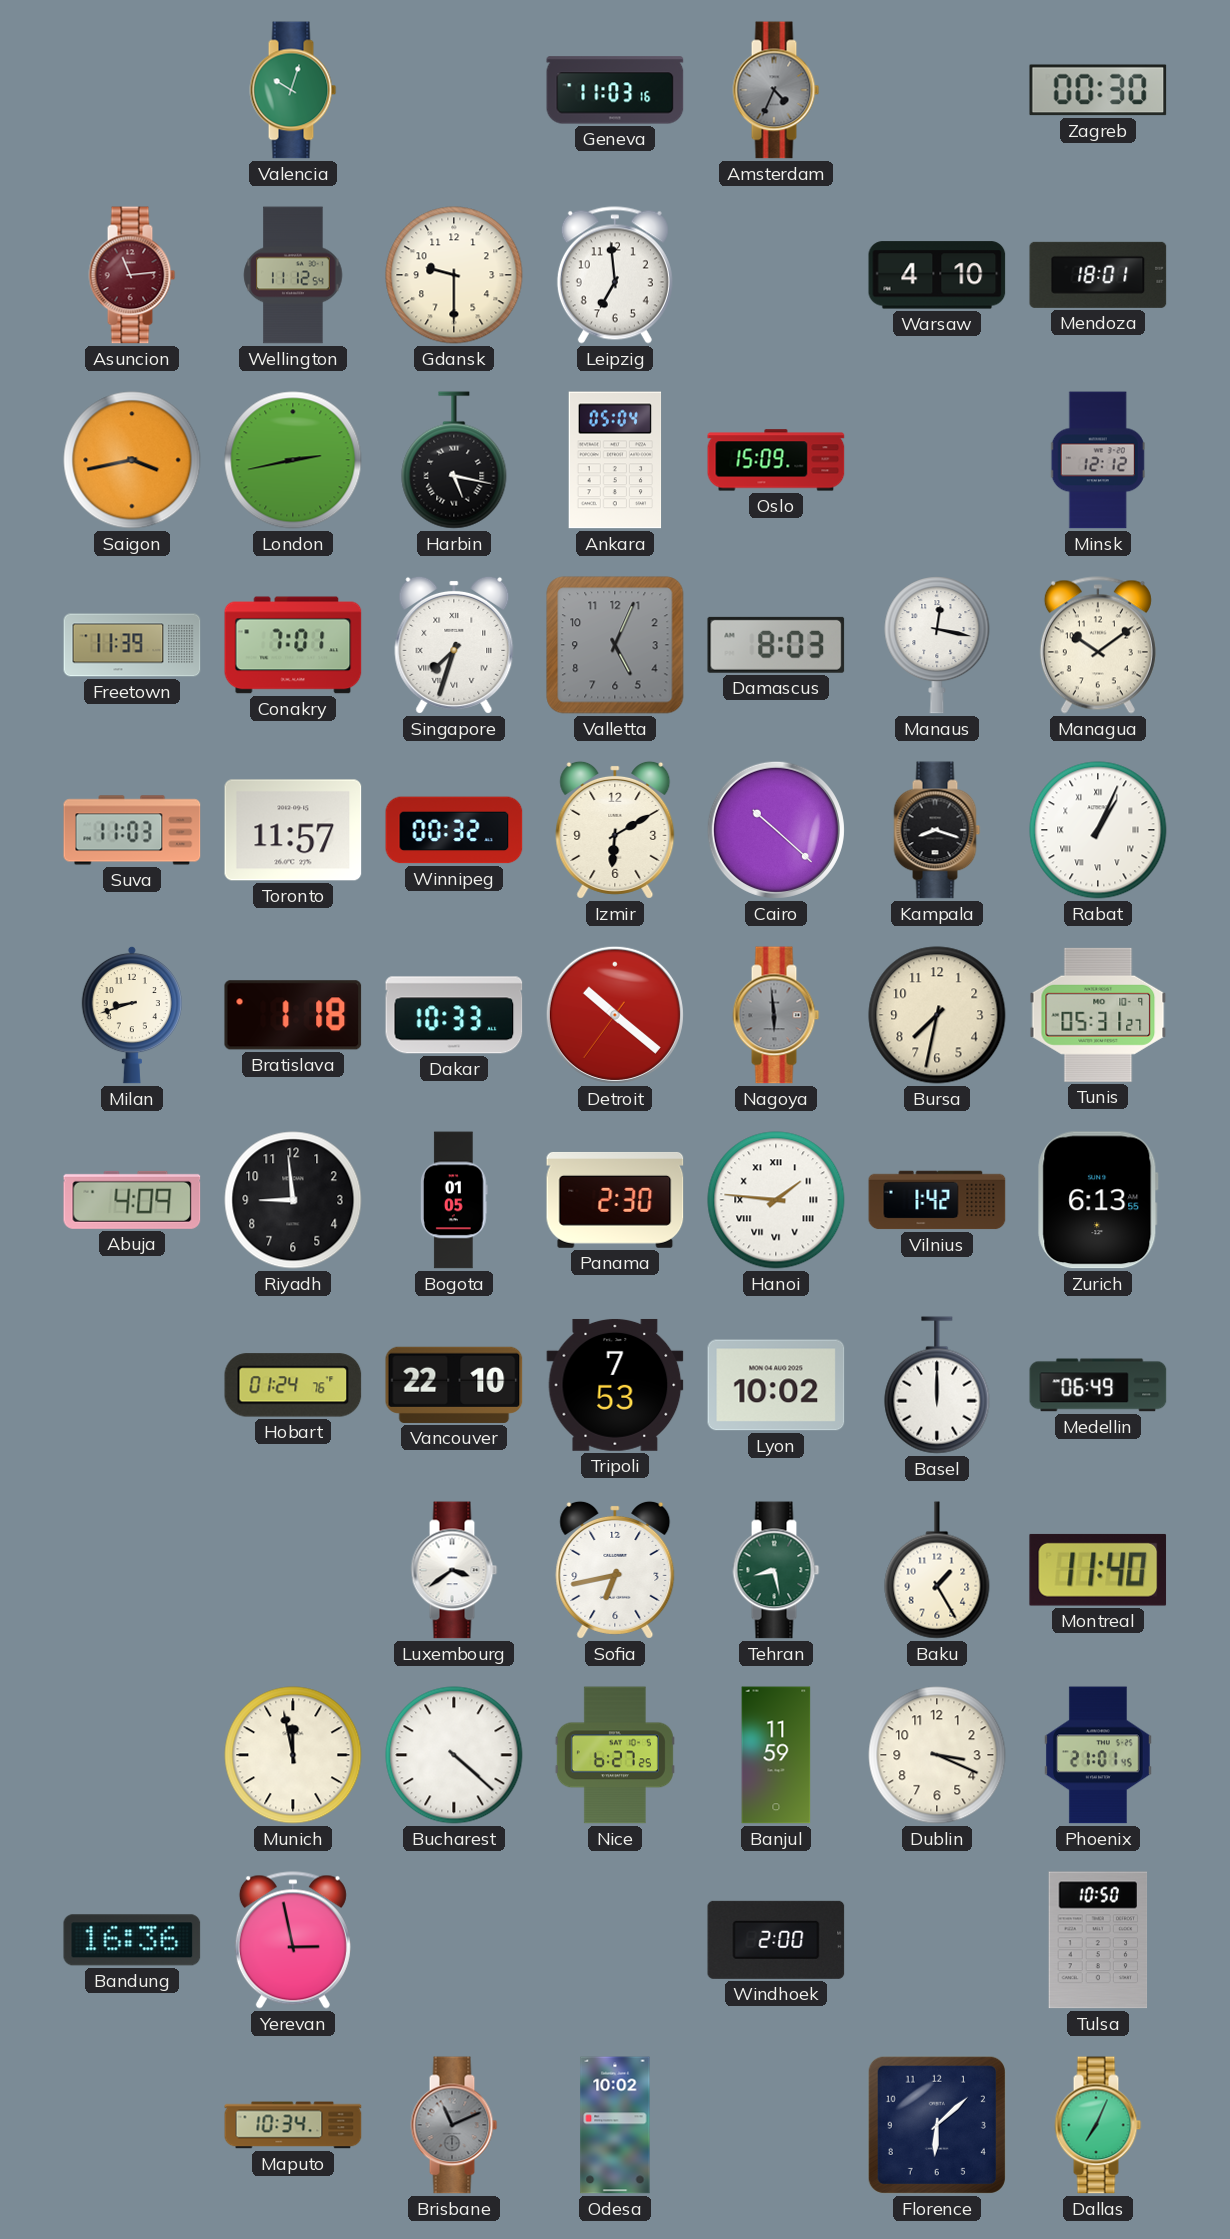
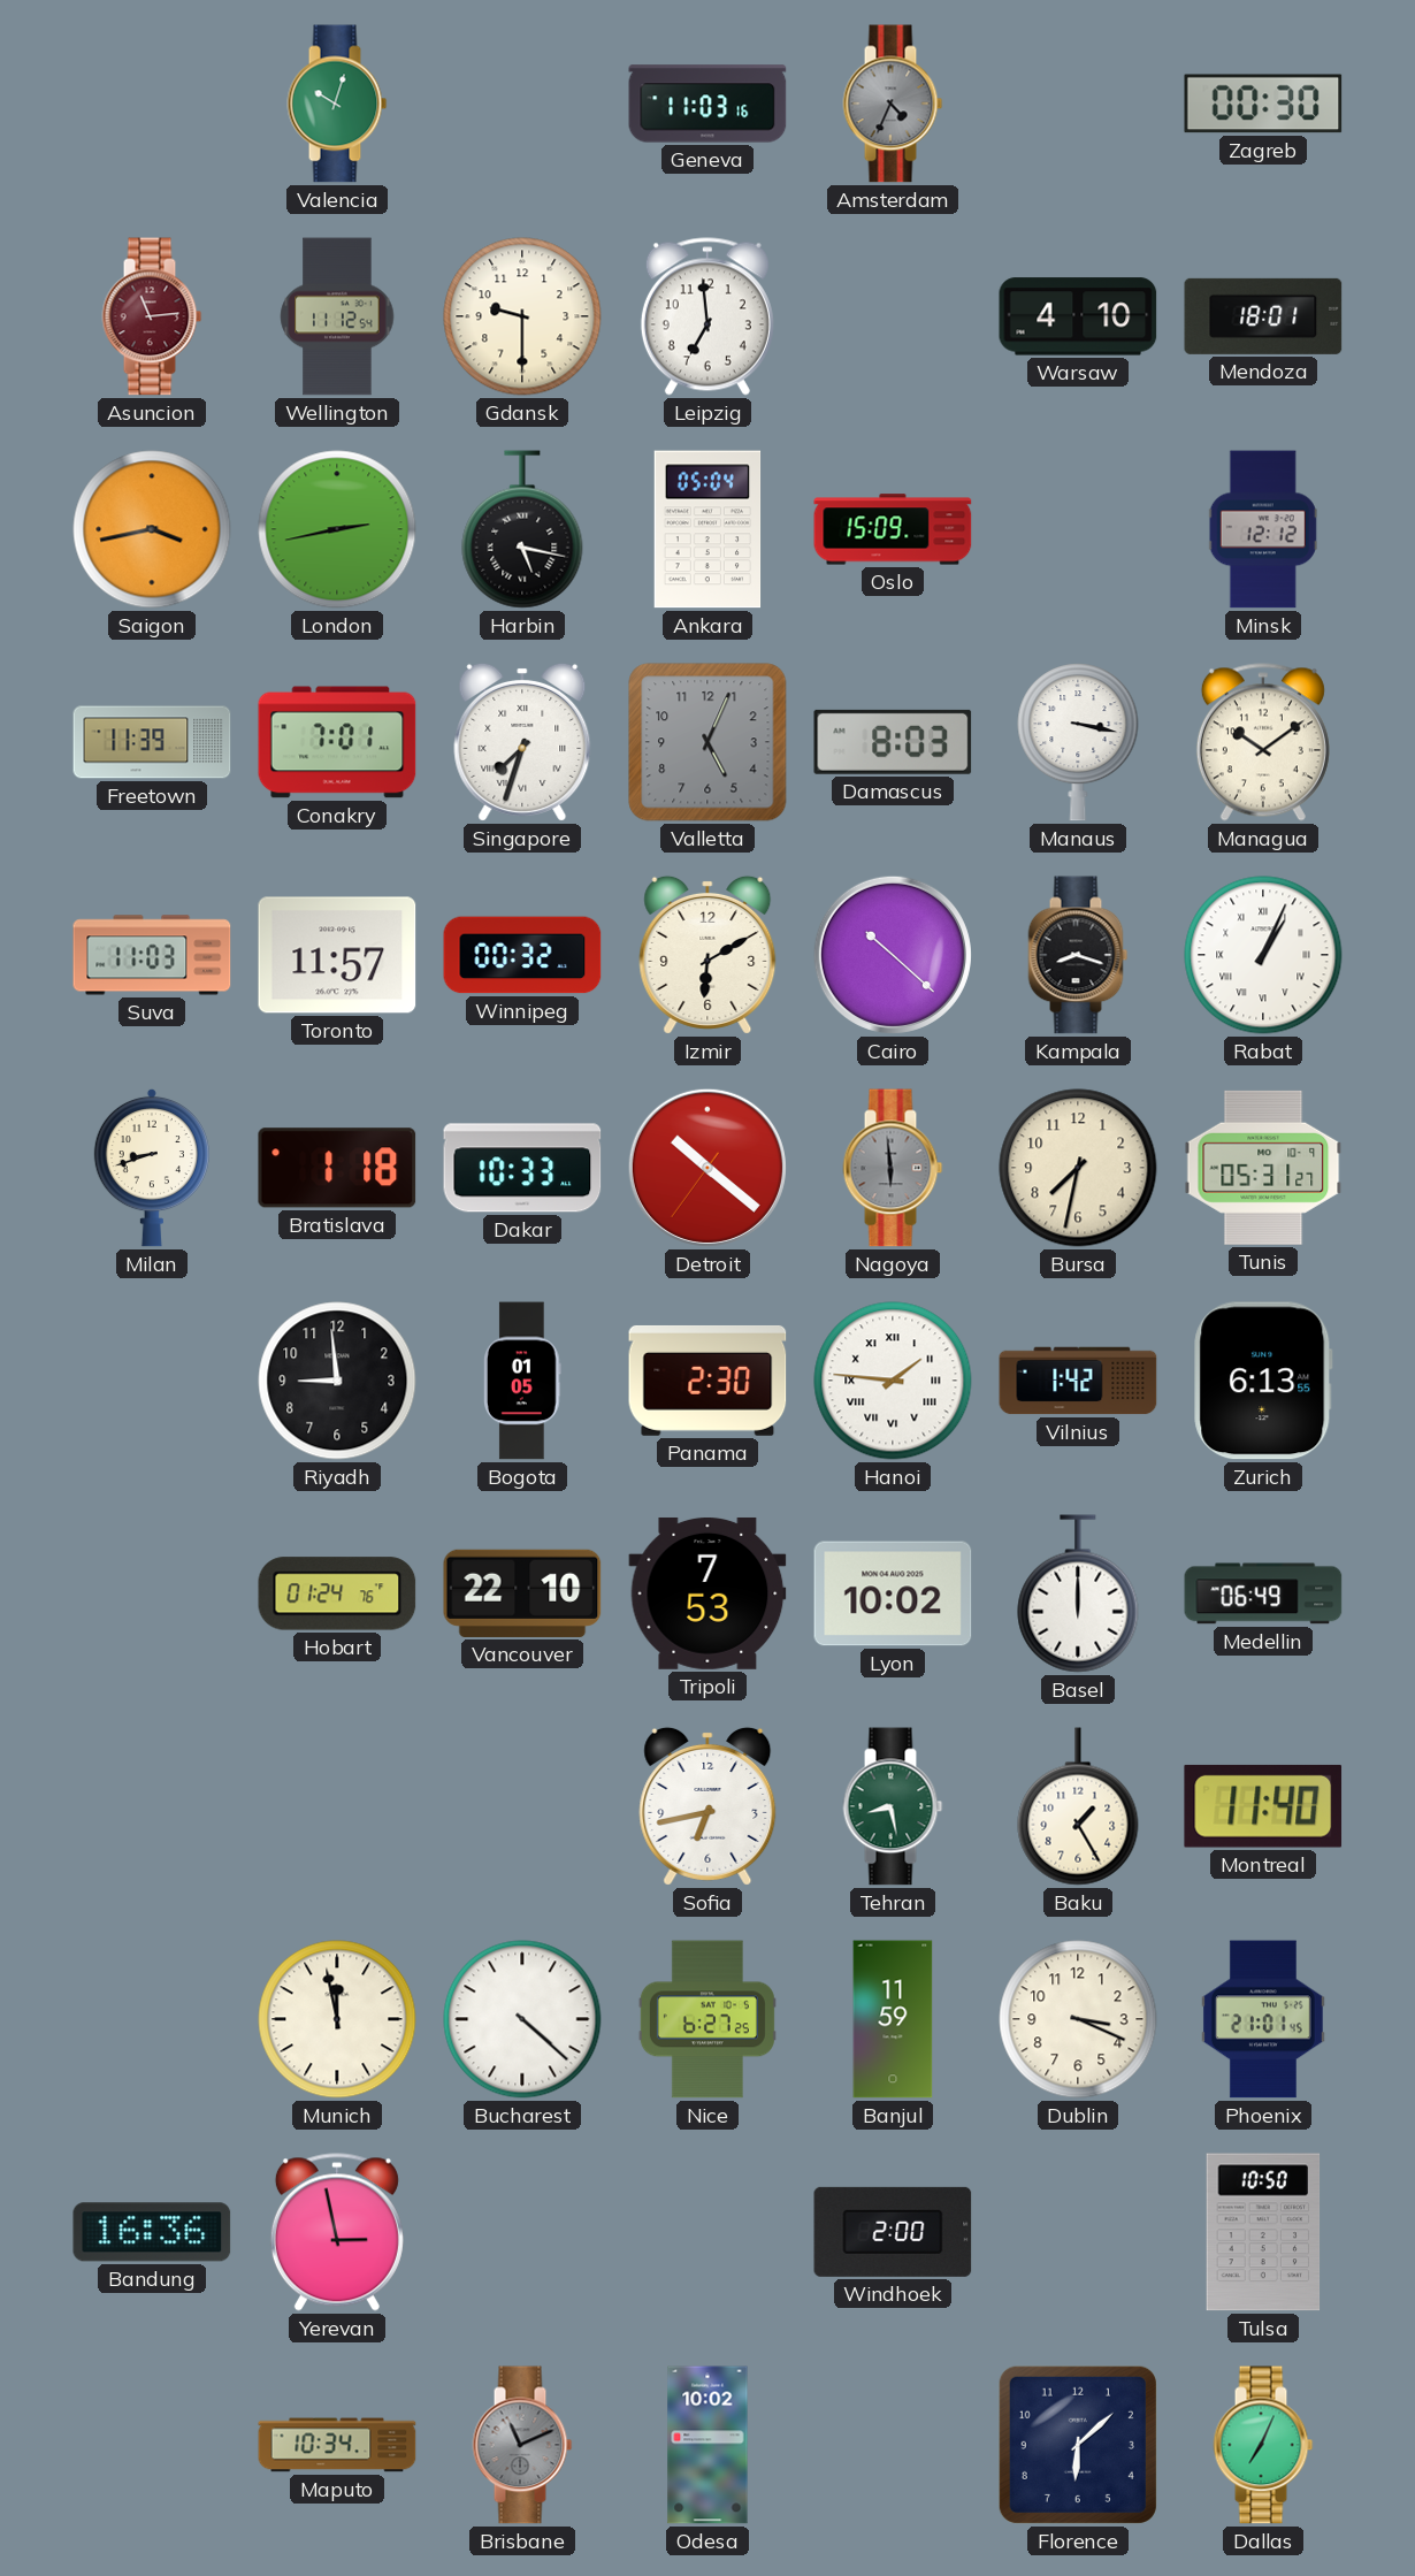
Manaus: 12:17 -> 3:17 (1078, 742)
Abuja: 4:09 -> none (132, 1200)
Luxembourg: 3:39 -> none (454, 1570)
